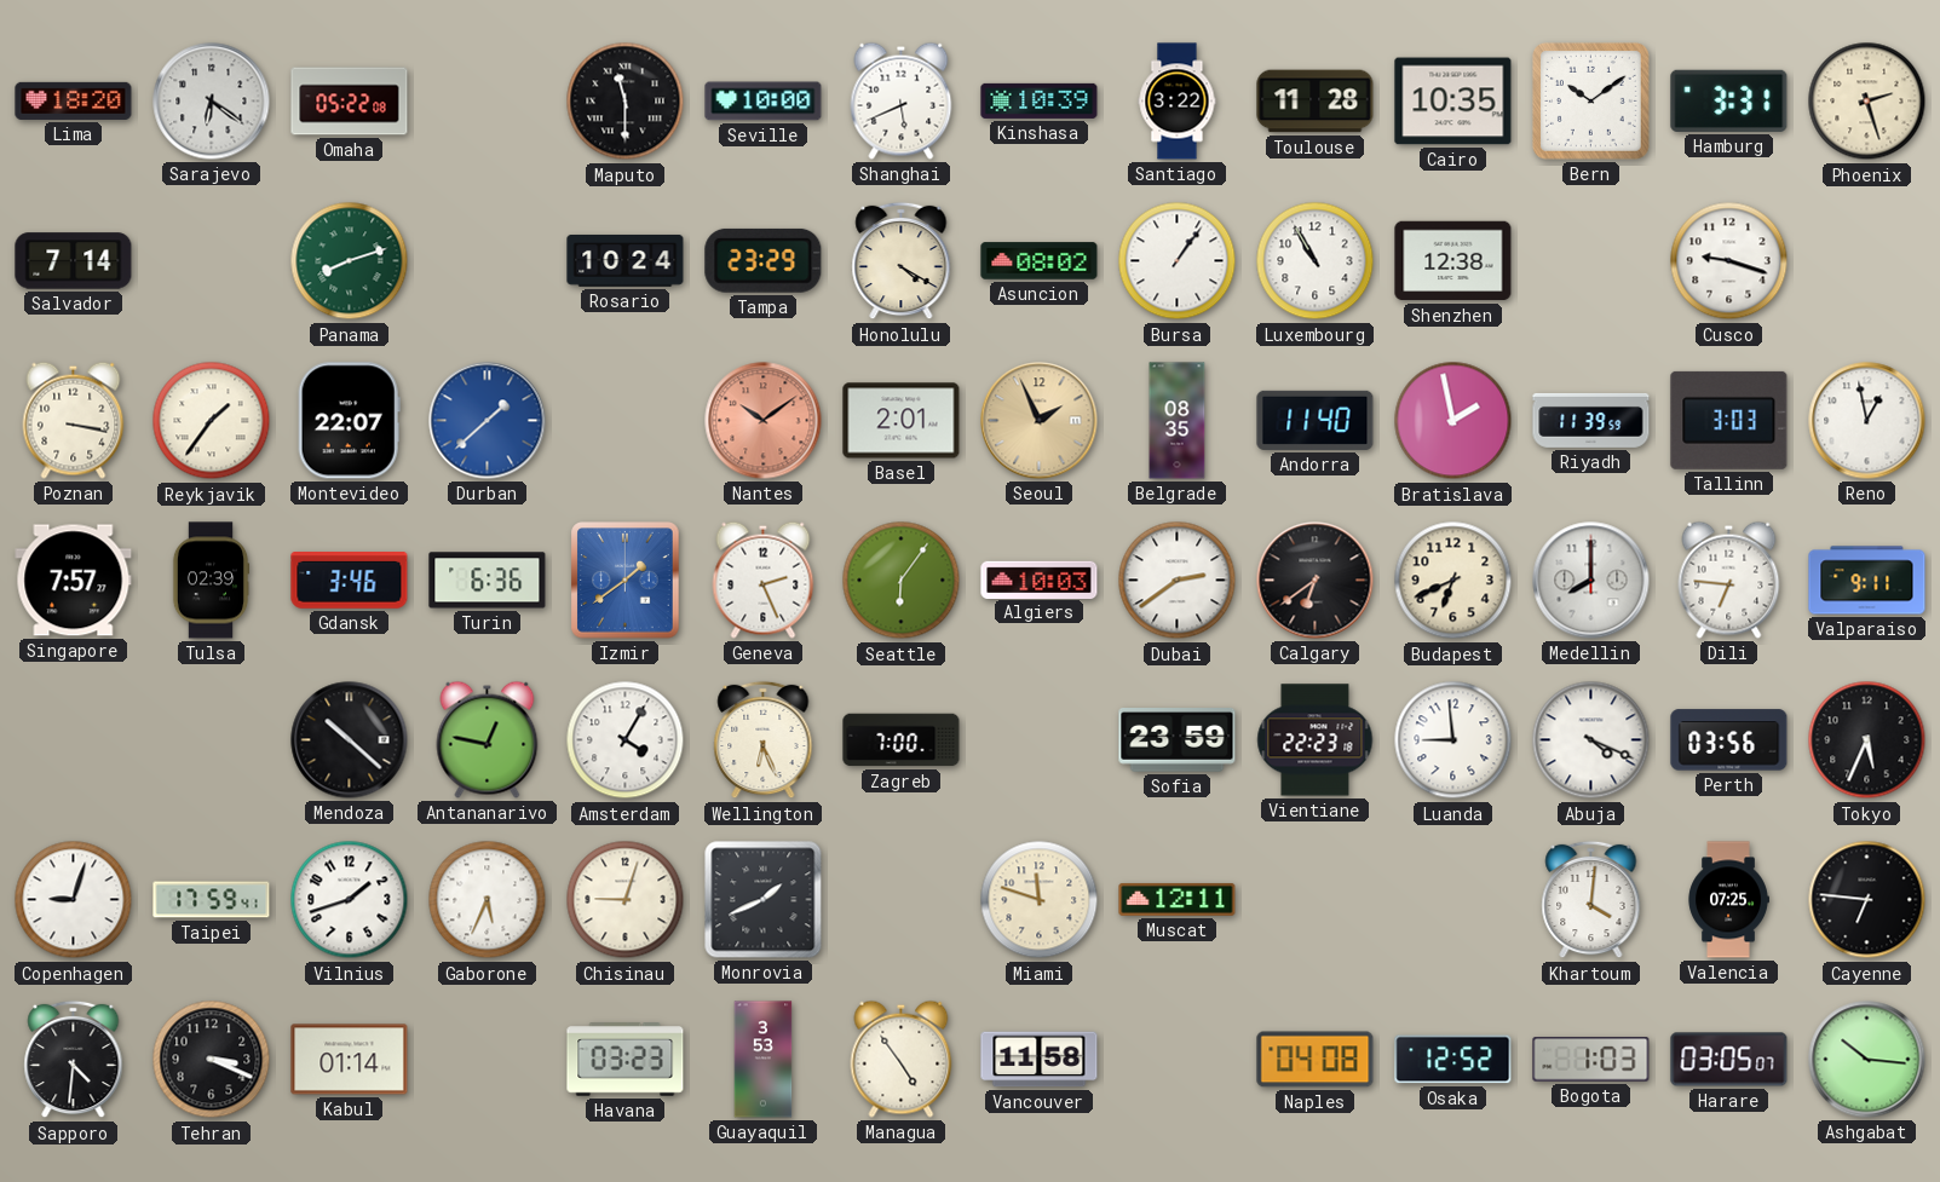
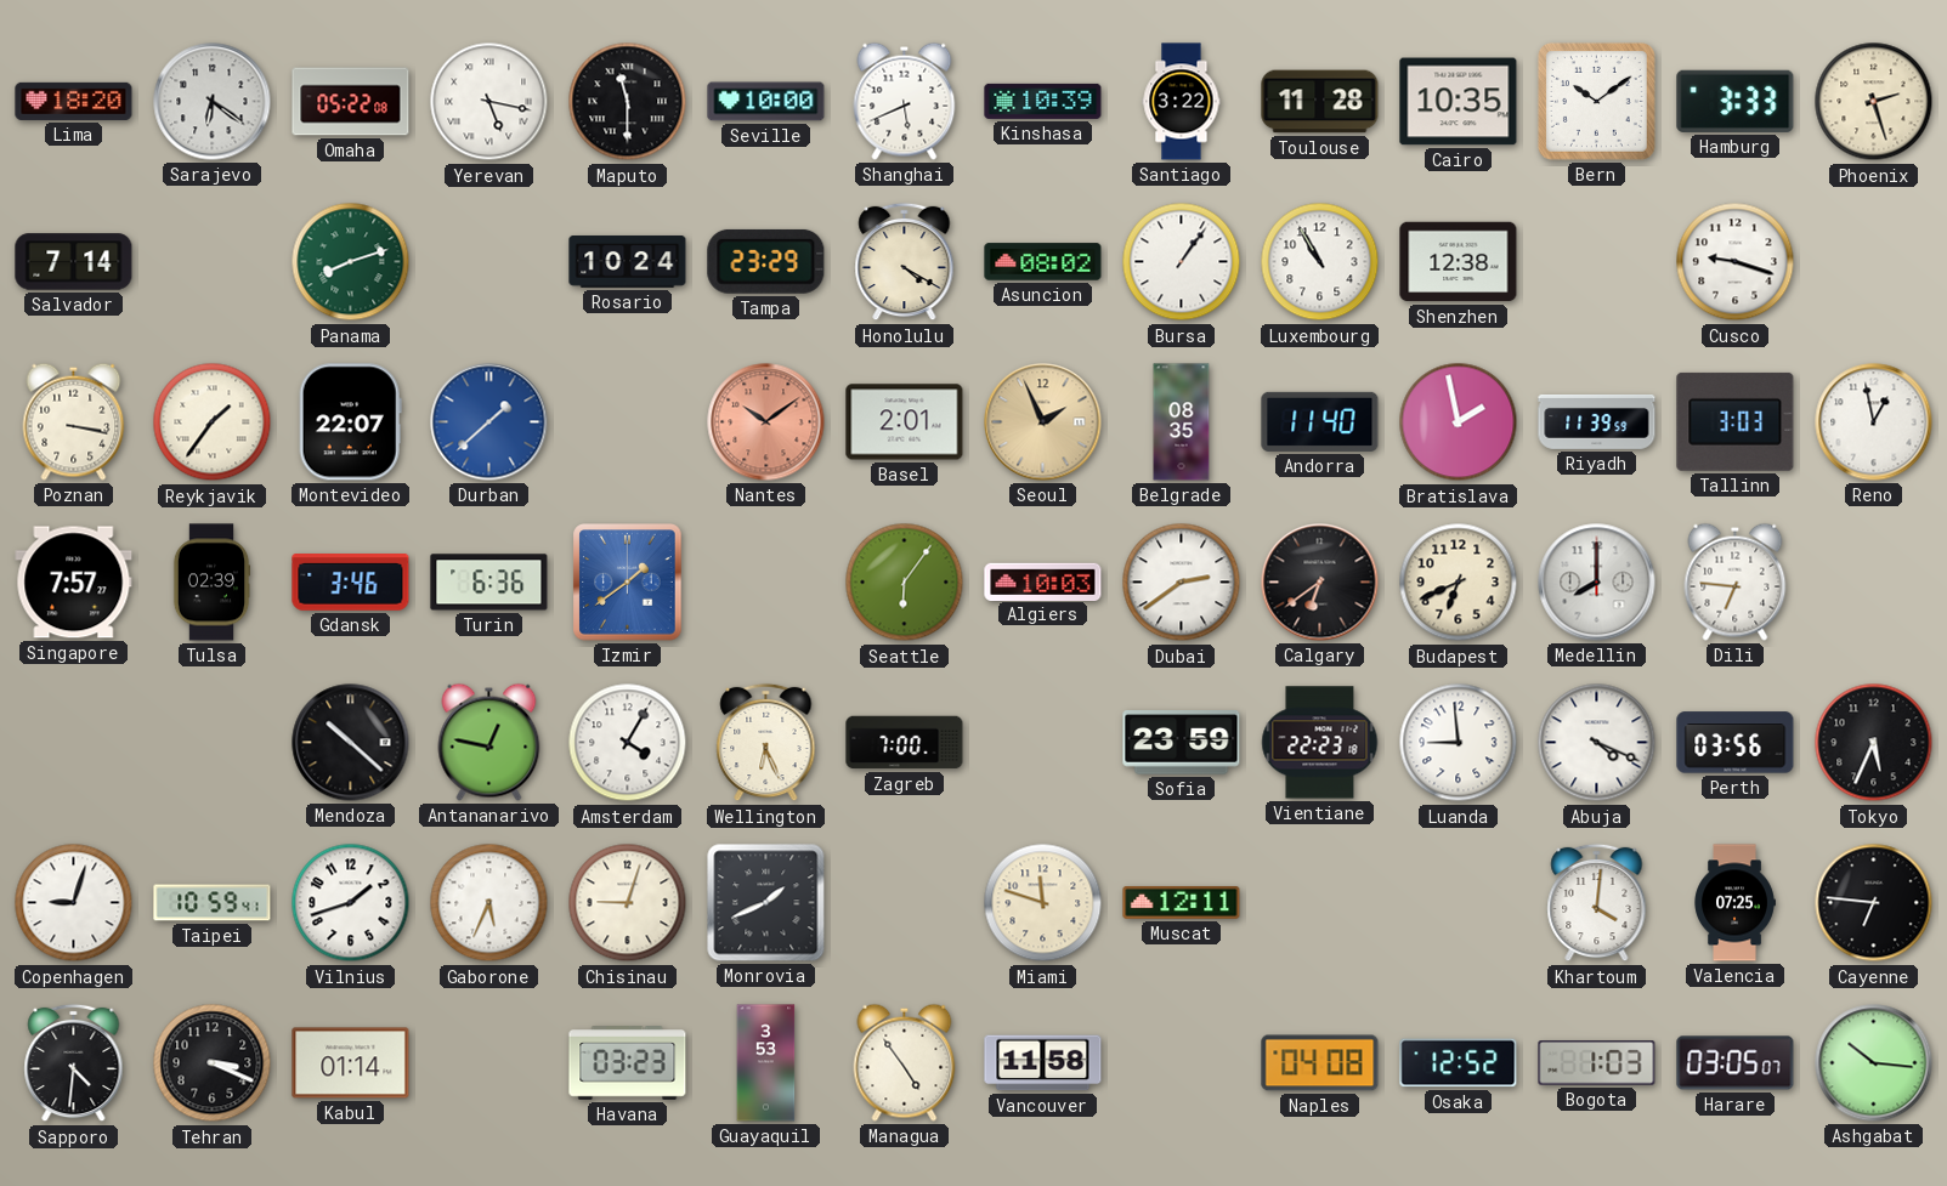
Yerevan: none -> 5:17 (489, 102)
Hamburg: 3:31 -> 3:33 (1736, 101)
Geneva: 2:26 -> none (764, 580)
Valparaiso: 9:11 -> none (1867, 581)
Taipei: 17:59 -> 10:59 (213, 903)
